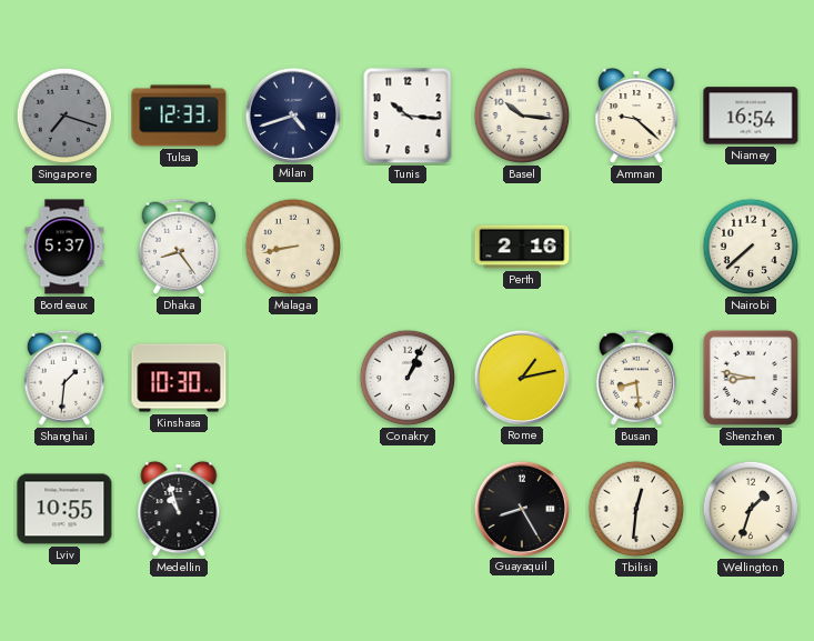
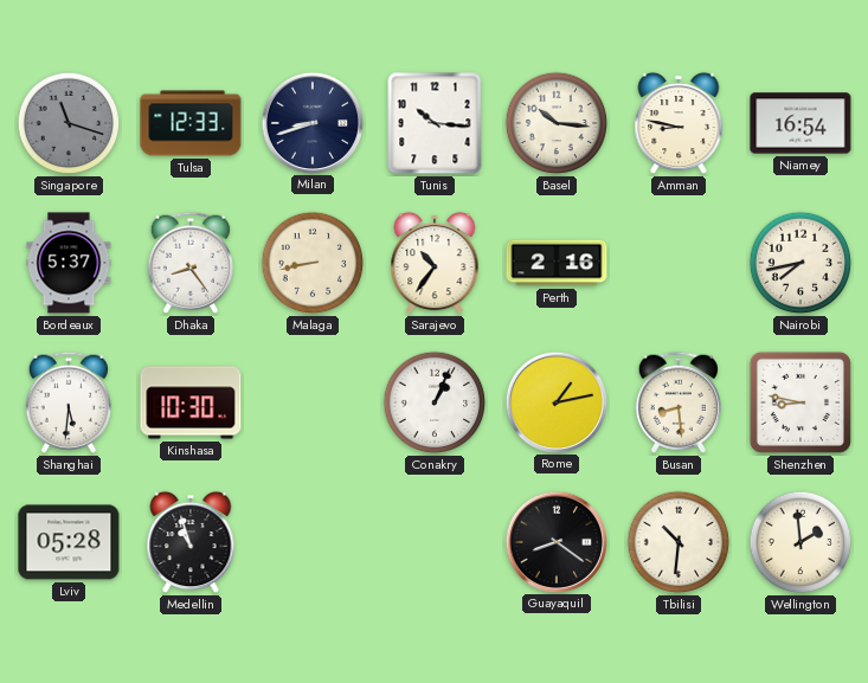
Singapore: 7:18 -> 11:18 (69, 123)
Milan: 4:42 -> 8:42 (311, 122)
Amman: 9:22 -> 8:47 (679, 123)
Sarajevo: none -> 10:36 (435, 263)
Nairobi: 7:38 -> 7:43 (801, 263)
Shanghai: 1:31 -> 5:31 (69, 402)
Lviv: 10:55 -> 05:28 (69, 542)
Guayaquil: 8:25 -> 8:21 (555, 541)
Tbilisi: 12:31 -> 10:31 (679, 542)
Wellington: 1:33 -> 1:59 (801, 542)
